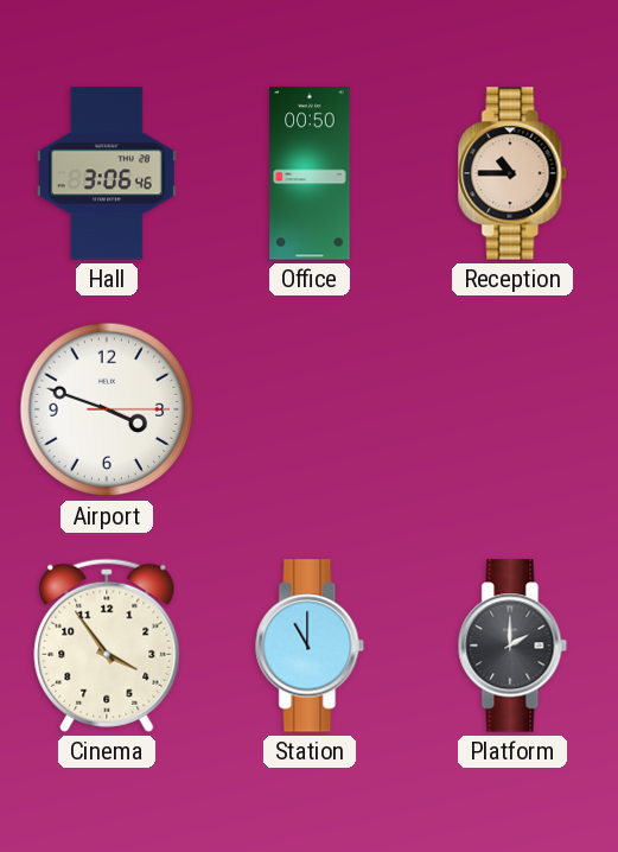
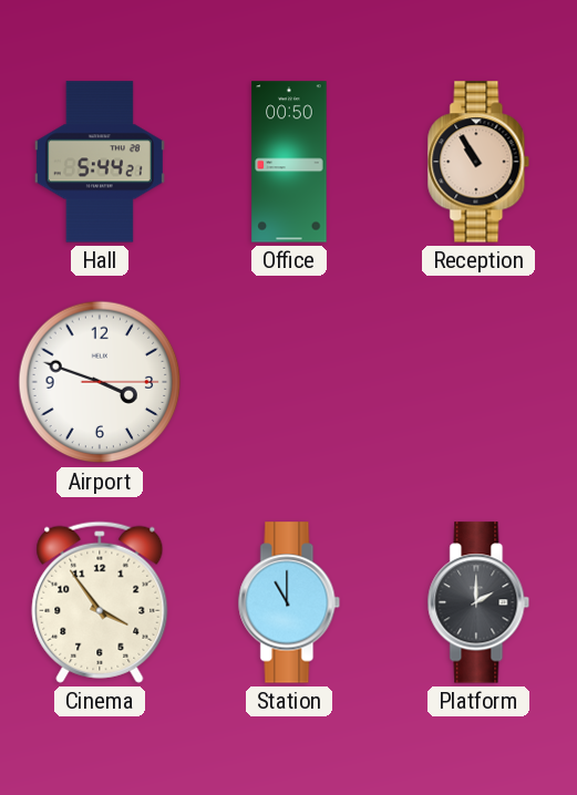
Hall: 3:06 -> 5:44 (100, 162)
Reception: 10:45 -> 10:55 (478, 162)
